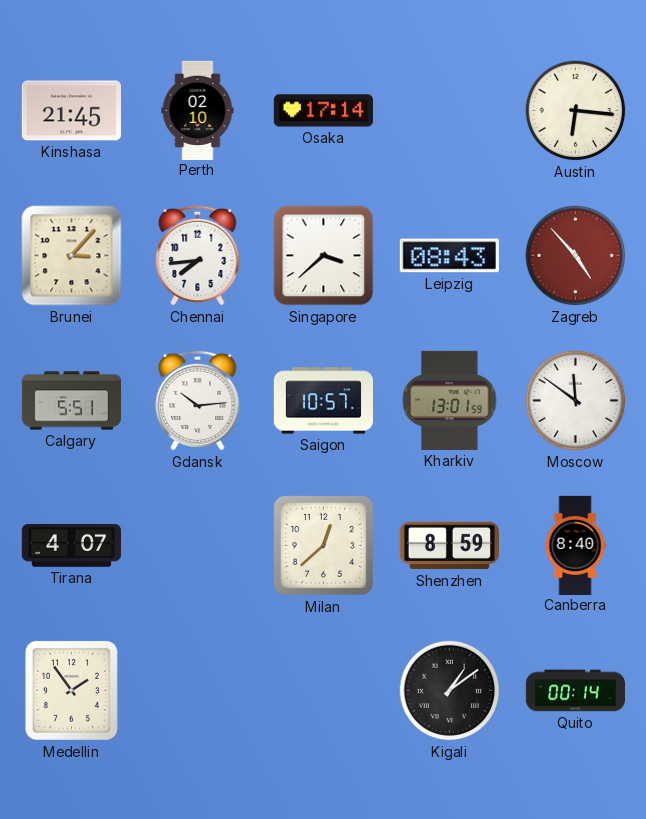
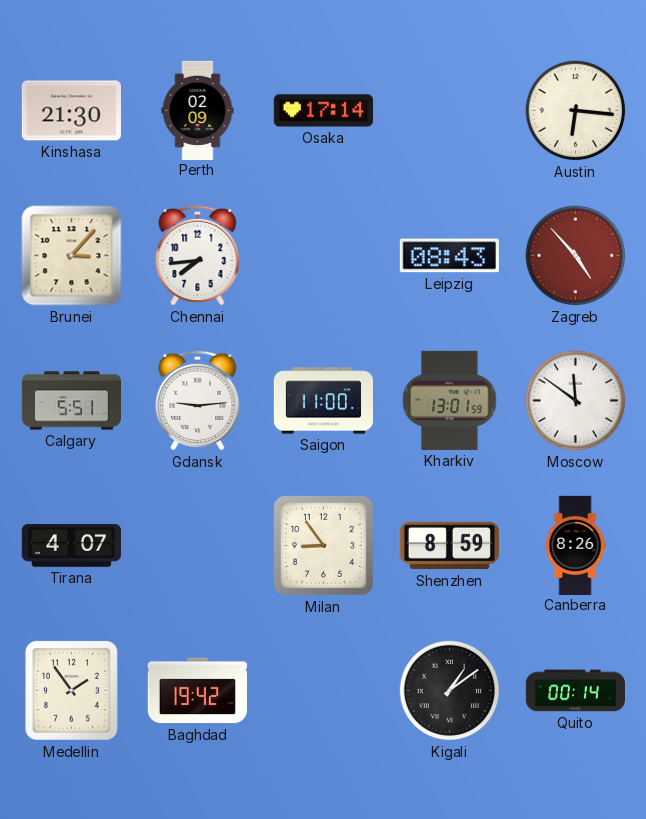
Kinshasa: 21:45 -> 21:30 (71, 111)
Perth: 02:10 -> 02:09 (198, 110)
Singapore: 3:38 -> none (324, 256)
Gdansk: 10:14 -> 9:14 (198, 400)
Saigon: 10:57 -> 11:00 (323, 401)
Milan: 12:38 -> 8:54 (323, 545)
Canberra: 8:40 -> 8:26 (575, 545)
Baghdad: none -> 19:42 (197, 691)
